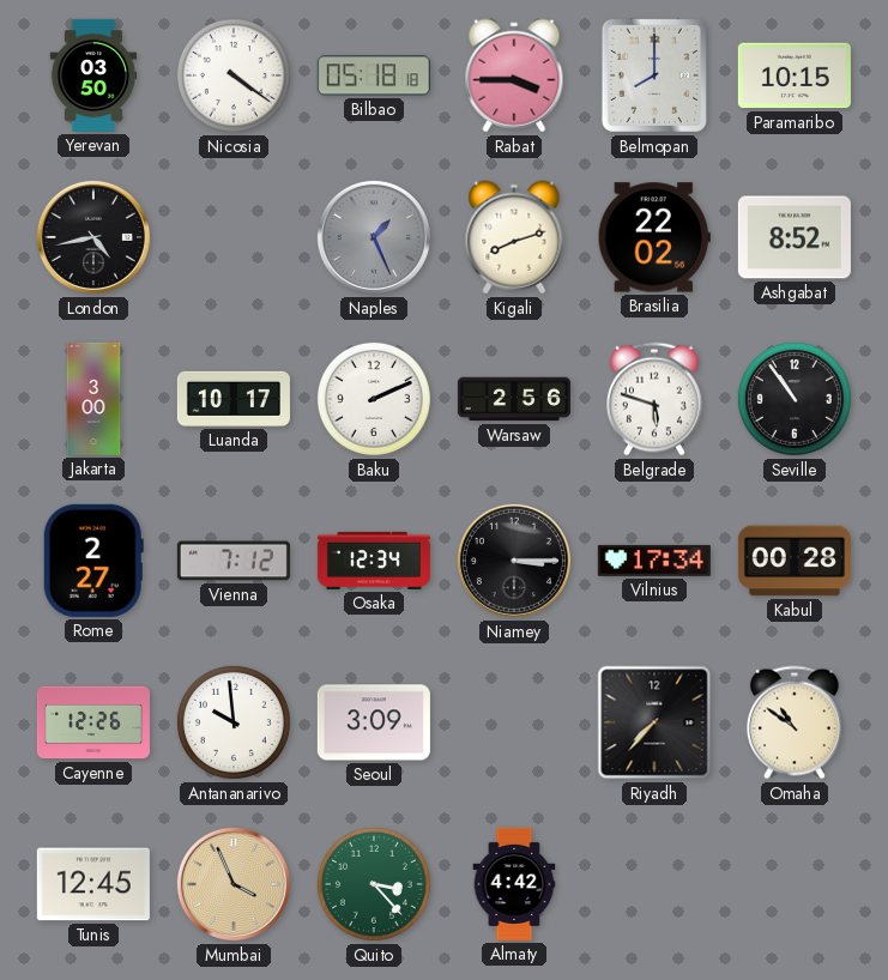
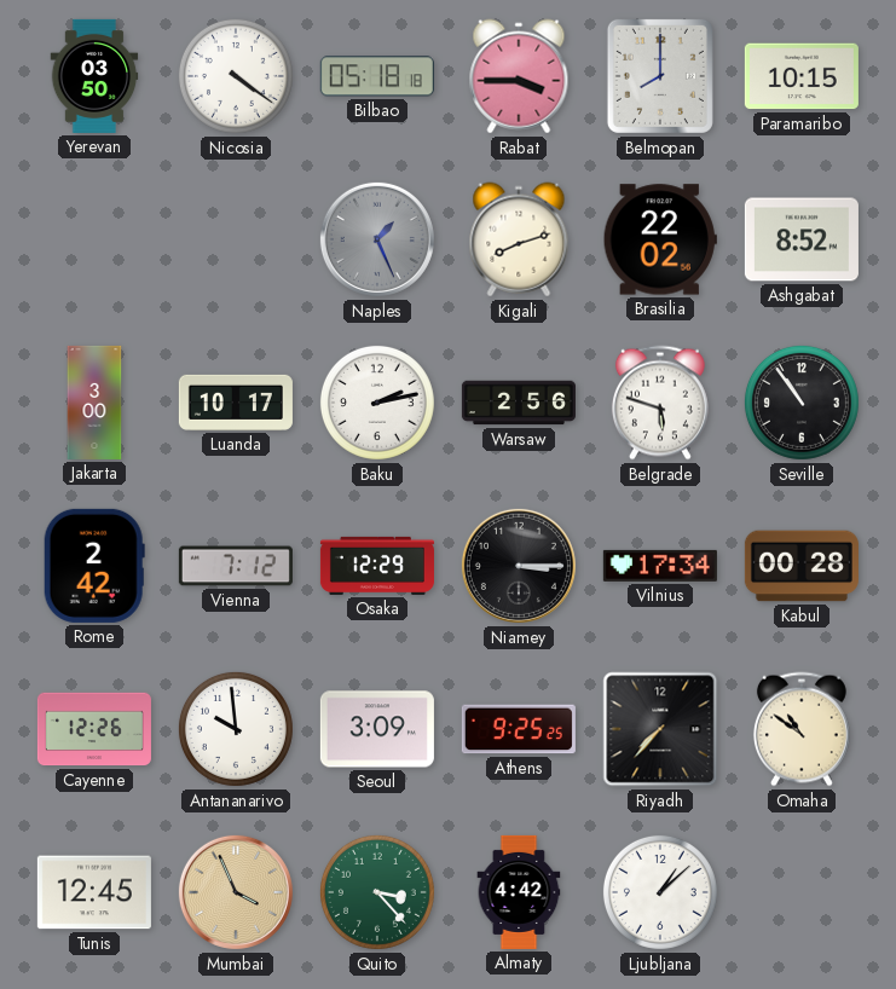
London: 4:43 -> none (93, 237)
Baku: 2:11 -> 2:13 (377, 403)
Rome: 2:27 -> 2:42 (94, 566)
Osaka: 12:34 -> 12:29 (377, 566)
Athens: none -> 9:25 (519, 729)
Ljubljana: none -> 1:08 (660, 892)
